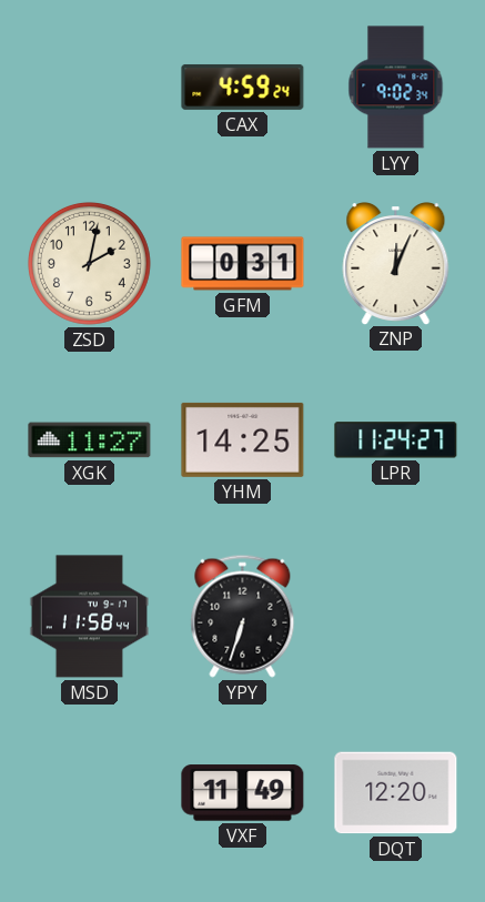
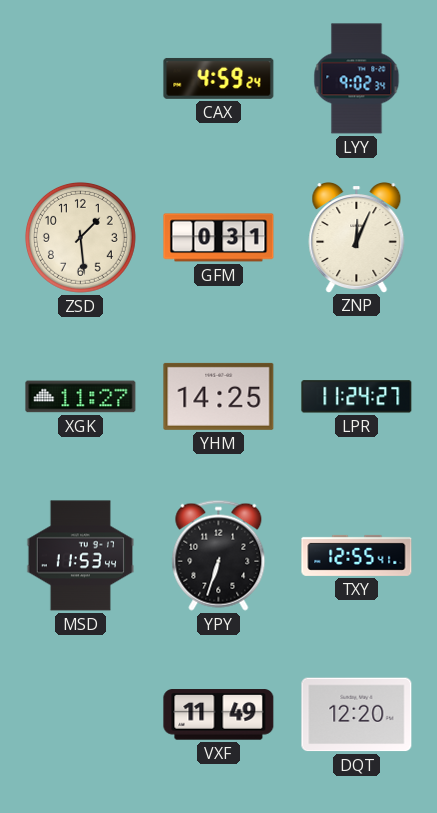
ZSD: 2:02 -> 1:29 (80, 237)
MSD: 11:58 -> 11:53 (80, 556)
TXY: none -> 12:55 (357, 555)
